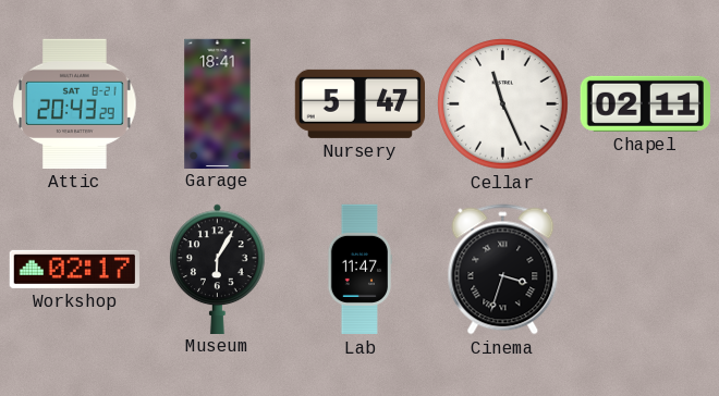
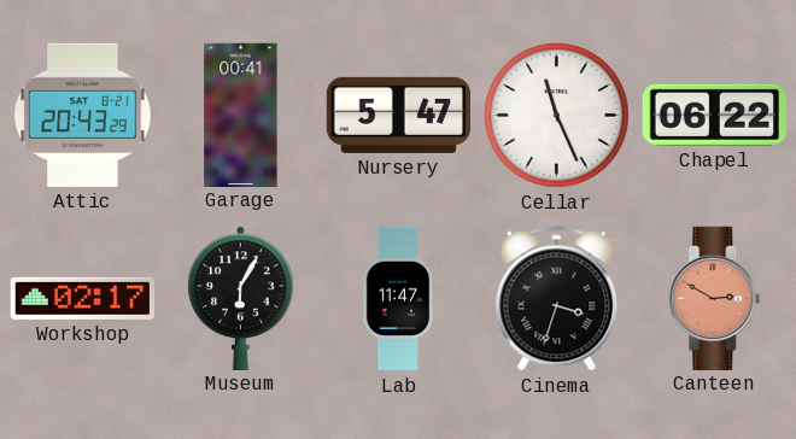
Garage: 18:41 -> 00:41 (241, 115)
Chapel: 02:11 -> 06:22 (714, 115)
Canteen: none -> 2:50 (715, 298)
